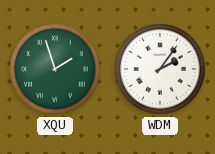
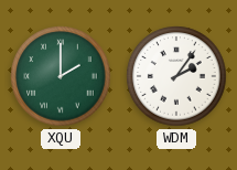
XQU: 1:57 -> 2:00 (61, 76)
